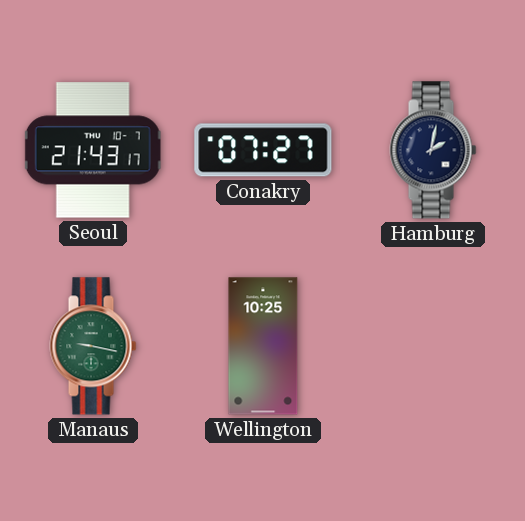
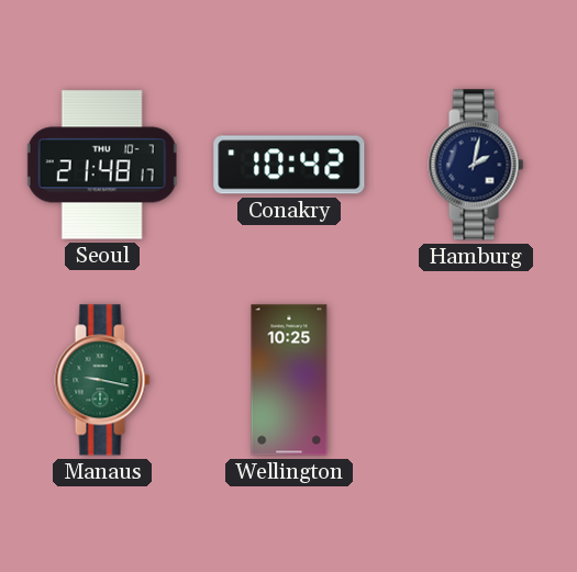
Seoul: 21:43 -> 21:48 (102, 165)
Conakry: 07:27 -> 10:42 (289, 165)
